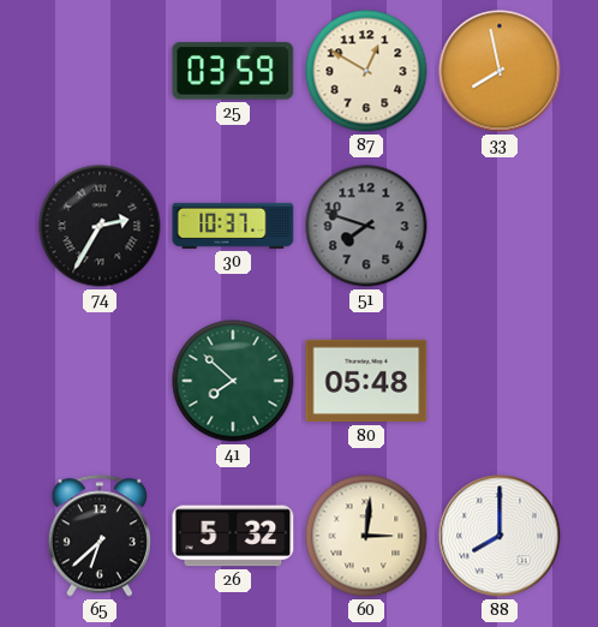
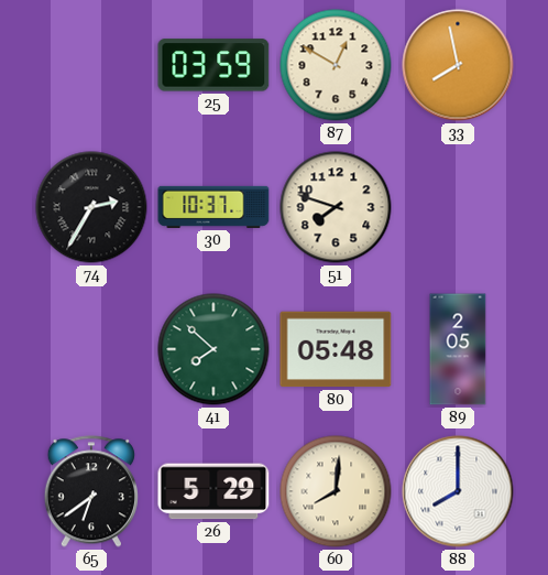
51 dial: grey -> cream (336, 207)
89: none -> 2:05 (458, 349)
65: 6:38 -> 6:39 (91, 491)
26: 5:32 -> 5:29 (213, 491)
60: 3:01 -> 8:01 (336, 491)
